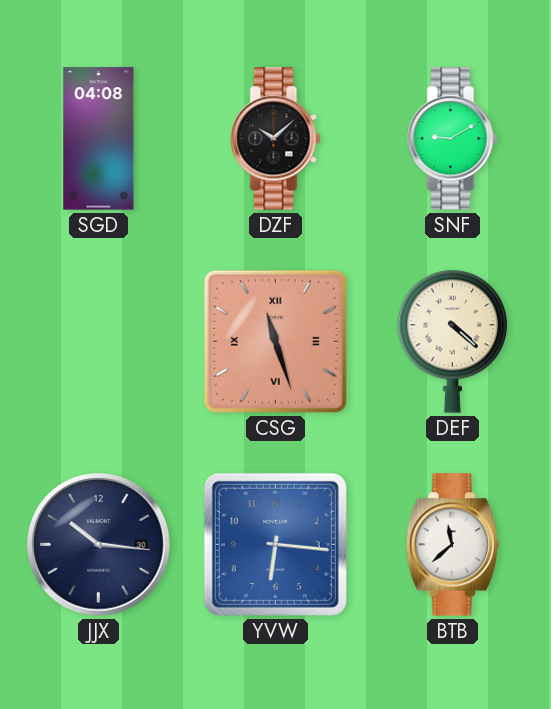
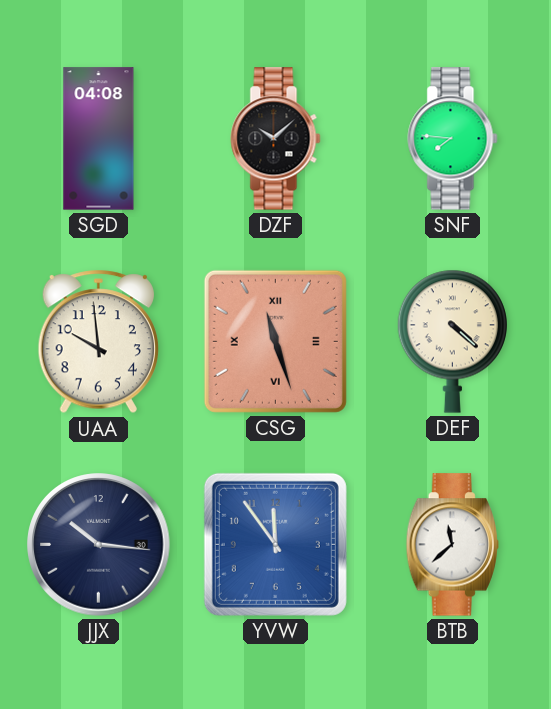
SNF: 9:10 -> 7:46 (453, 139)
UAA: none -> 9:59 (98, 342)
YVW: 6:16 -> 11:54 (275, 544)
